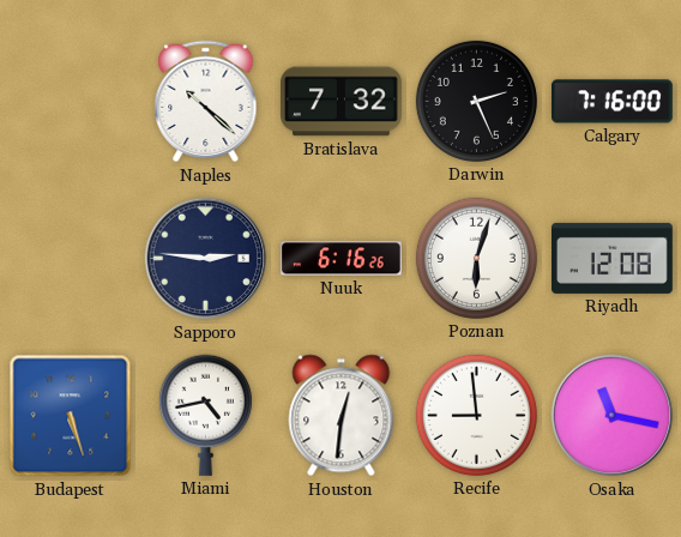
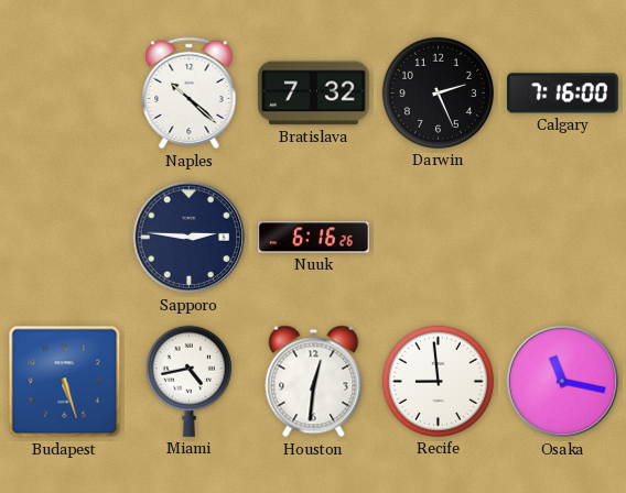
Poznan: 6:03 -> none (476, 258)
Riyadh: 12:08 -> none (613, 258)
